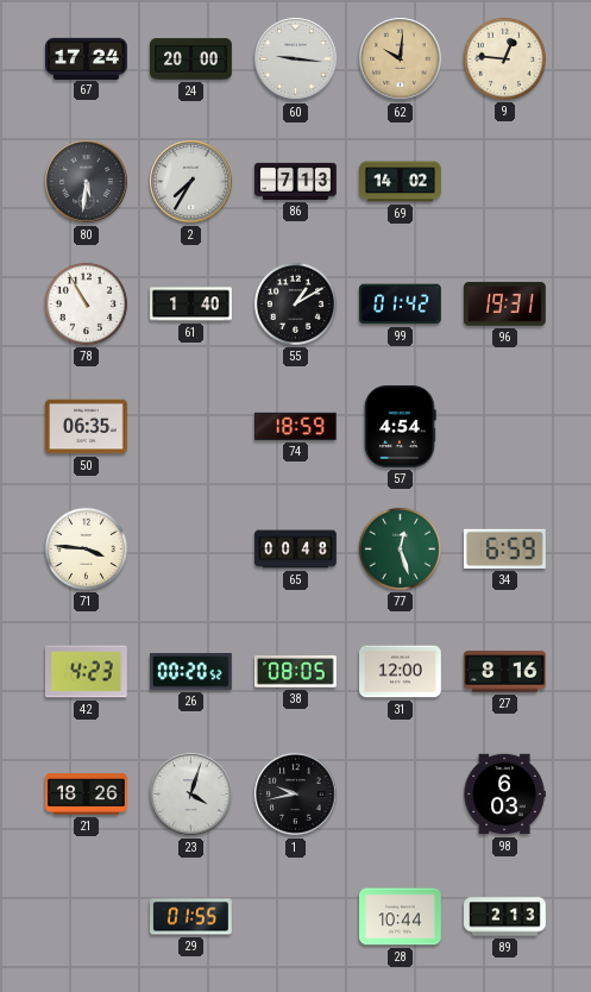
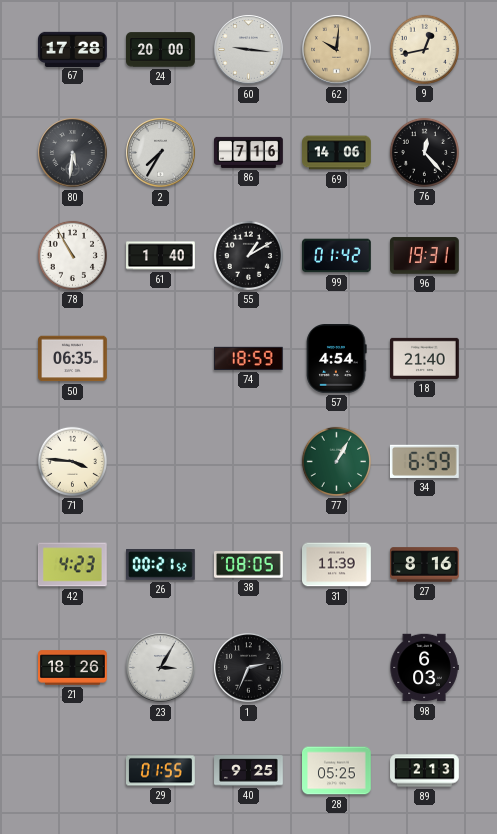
67: 17:24 -> 17:28 (73, 49)
9: 12:46 -> 12:43 (424, 49)
86: 7:13 -> 7:16 (249, 152)
69: 14:02 -> 14:06 (337, 153)
76: none -> 12:23 (424, 152)
18: none -> 21:40 (425, 358)
65: 00:48 -> none (296, 550)
77: 12:27 -> 1:05 (336, 461)
26: 00:20 -> 00:21 (161, 565)
31: 12:00 -> 11:39 (337, 565)
23: 4:03 -> 3:05 (161, 668)
1: 9:43 -> 2:34 (249, 668)
40: none -> 9:25 (249, 771)
28: 10:44 -> 05:25 (337, 771)
